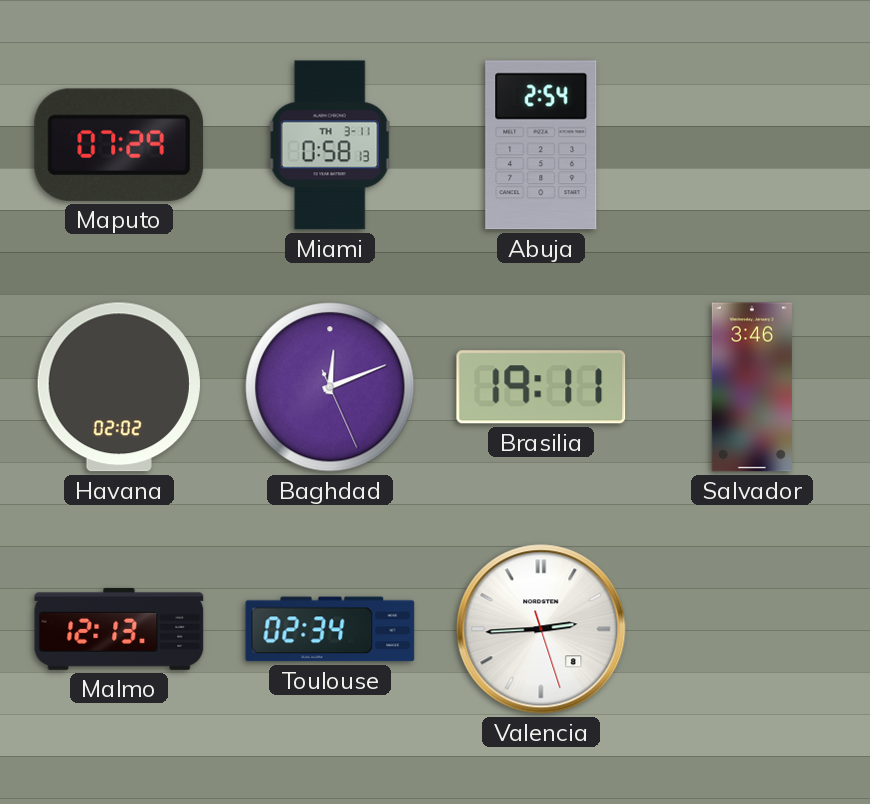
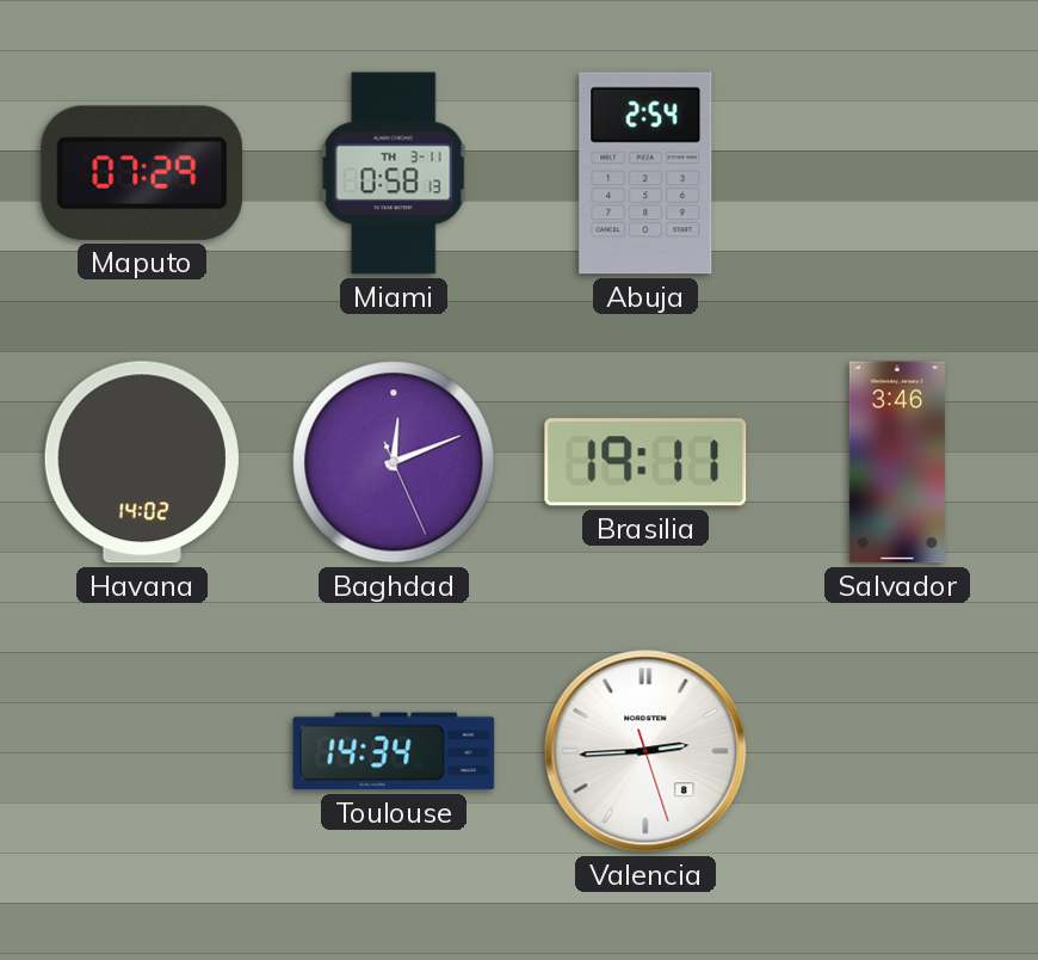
Havana: 02:02 -> 14:02 (142, 462)
Malmo: 12:13 -> none (119, 629)
Toulouse: 02:34 -> 14:34 (394, 751)
